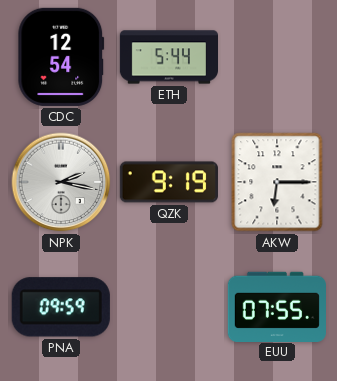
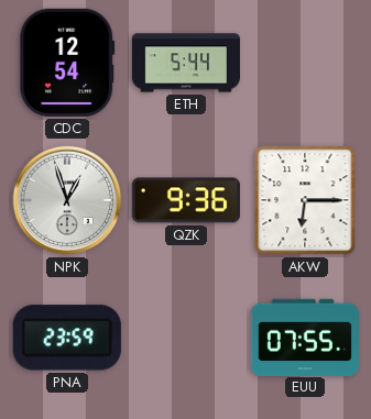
NPK: 2:17 -> 12:57 (67, 200)
QZK: 9:19 -> 9:36 (186, 200)
PNA: 09:59 -> 23:59 (67, 338)
